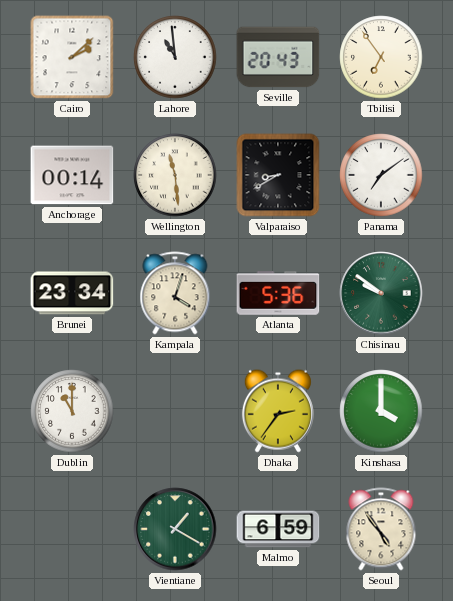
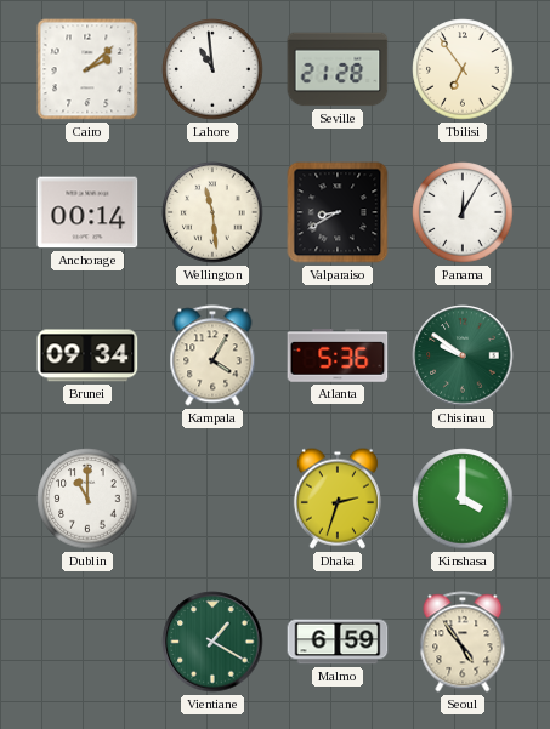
Seville: 20:43 -> 21:28 (338, 69)
Panama: 7:09 -> 12:05 (463, 212)
Brunei: 23:34 -> 09:34 (87, 355)
Kampala: 4:03 -> 4:05 (212, 355)
Dhaka: 2:36 -> 2:33 (338, 499)
